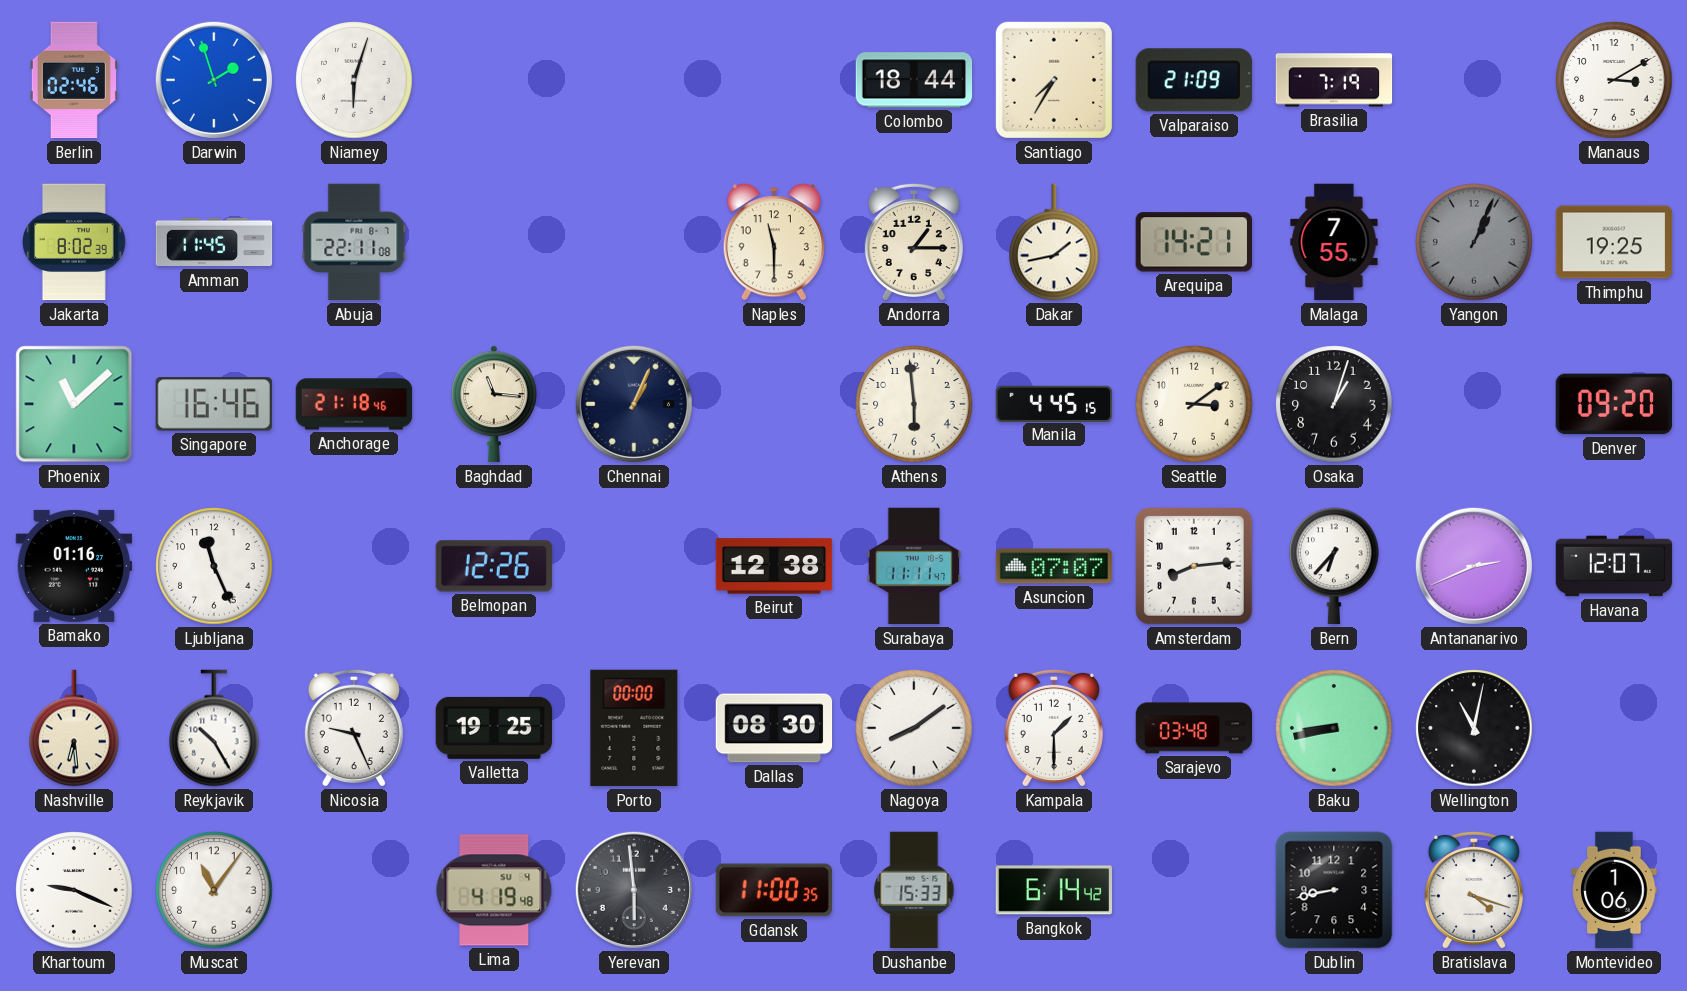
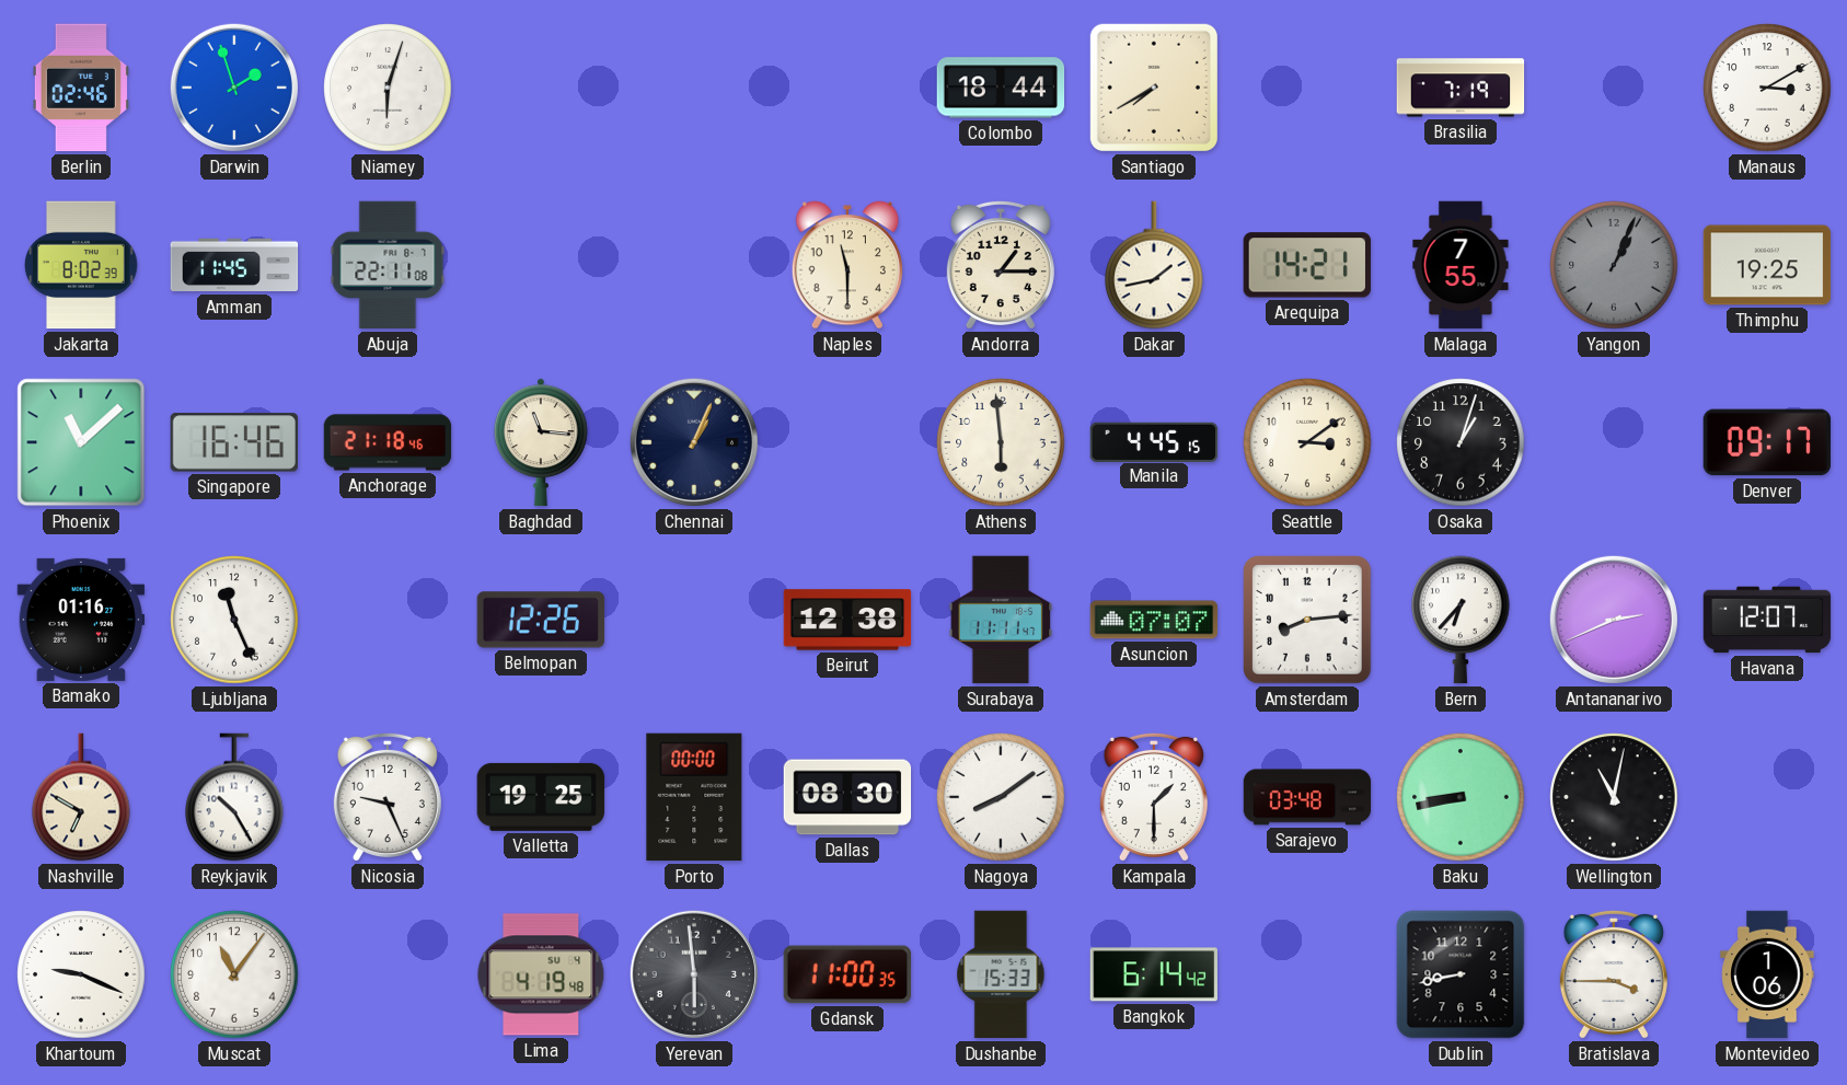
Santiago: 7:35 -> 7:40 (1154, 88)
Valparaiso: 21:09 -> none (1194, 80)
Denver: 09:20 -> 09:17 (1767, 442)
Nashville: 6:29 -> 6:50 (81, 797)
Bratislava: 4:18 -> 3:45 (1614, 974)
